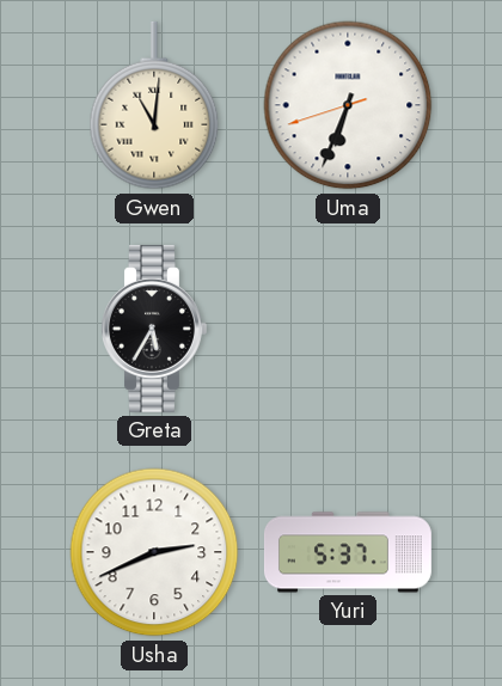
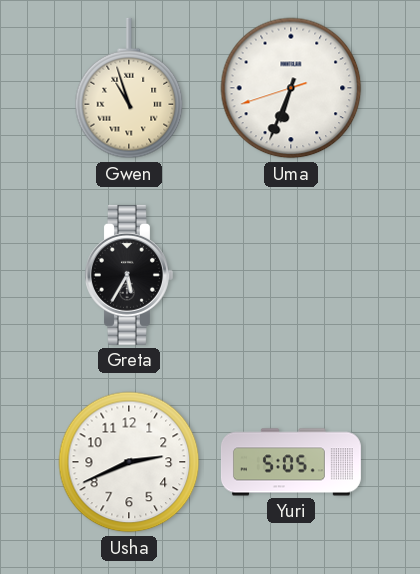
Gwen: 11:01 -> 10:57 (129, 88)
Yuri: 5:37 -> 5:05 (291, 462)
